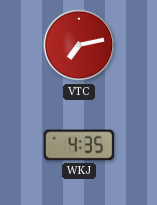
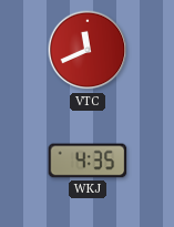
VTC: 7:13 -> 11:41 (88, 50)
